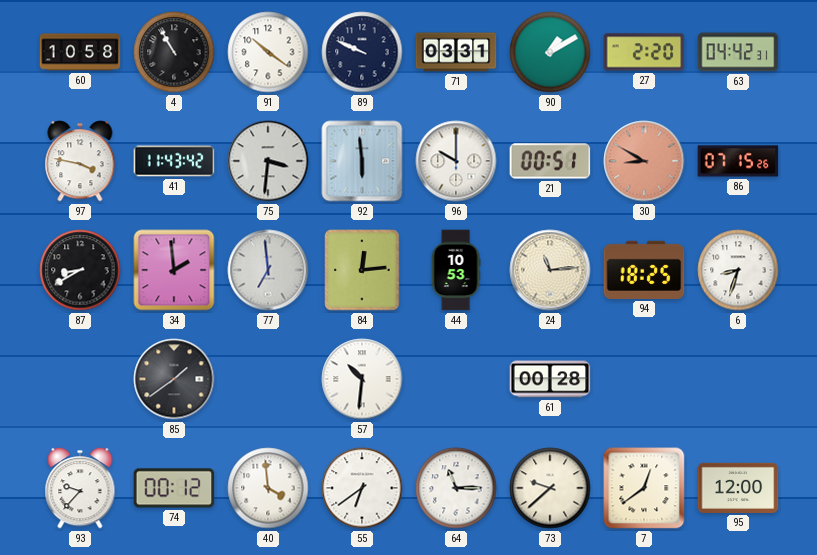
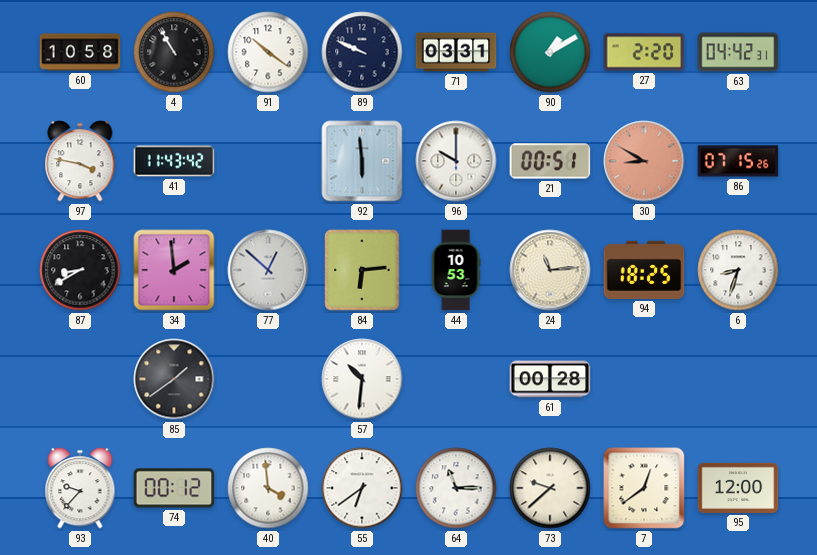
75: 3:31 -> none (268, 161)
77: 6:59 -> 12:52 (268, 270)
84: 12:14 -> 6:14 (362, 270)
